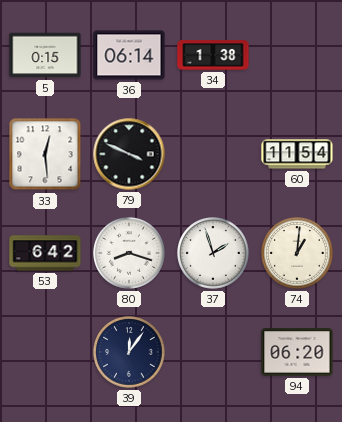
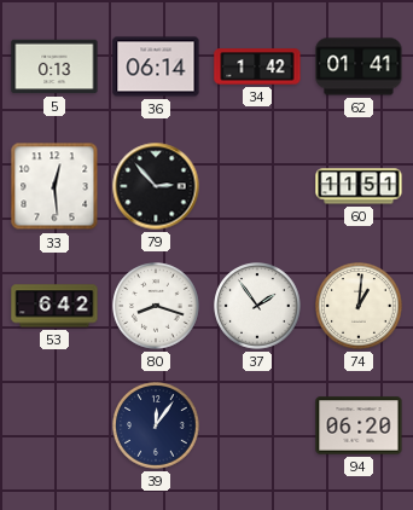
5: 0:15 -> 0:13 (54, 66)
34: 1:38 -> 1:42 (257, 66)
62: none -> 01:41 (359, 66)
79: 3:49 -> 2:53 (156, 186)
60: 11:54 -> 11:51 (359, 186)
37: 1:57 -> 1:54 (257, 306)
